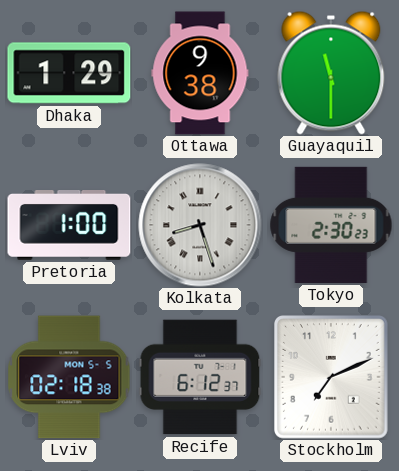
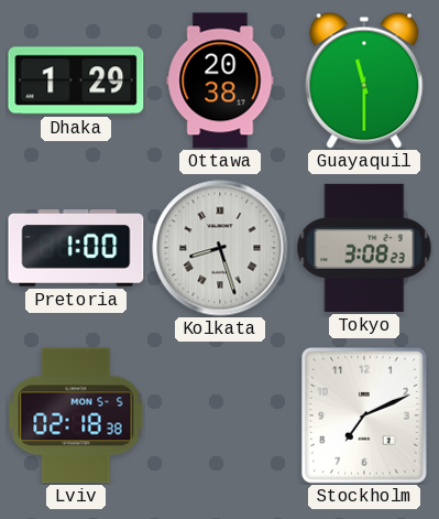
Ottawa: 9:38 -> 20:38 (220, 80)
Tokyo: 2:30 -> 3:08 (364, 248)
Recife: 6:12 -> none (200, 377)
